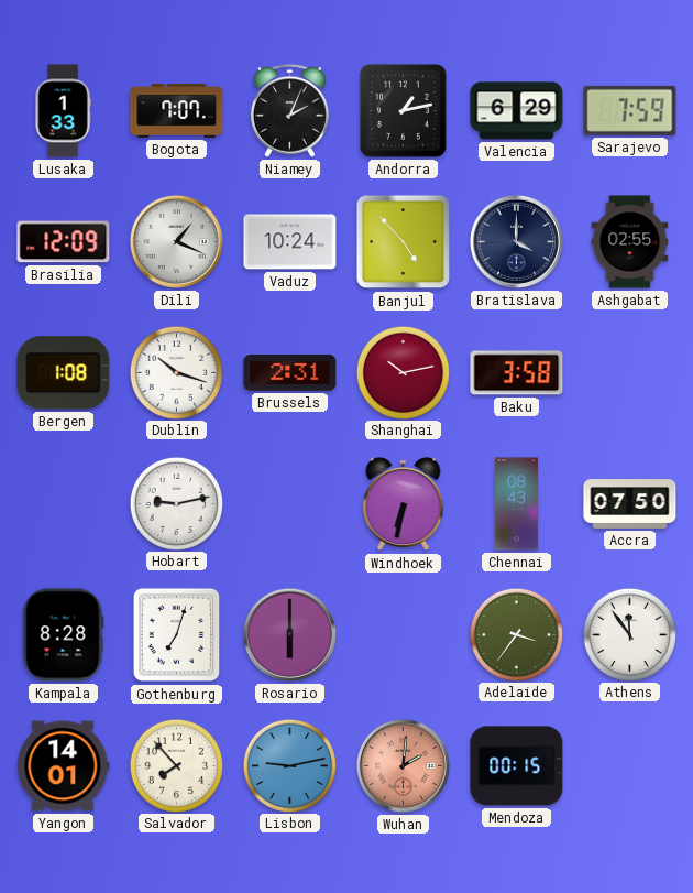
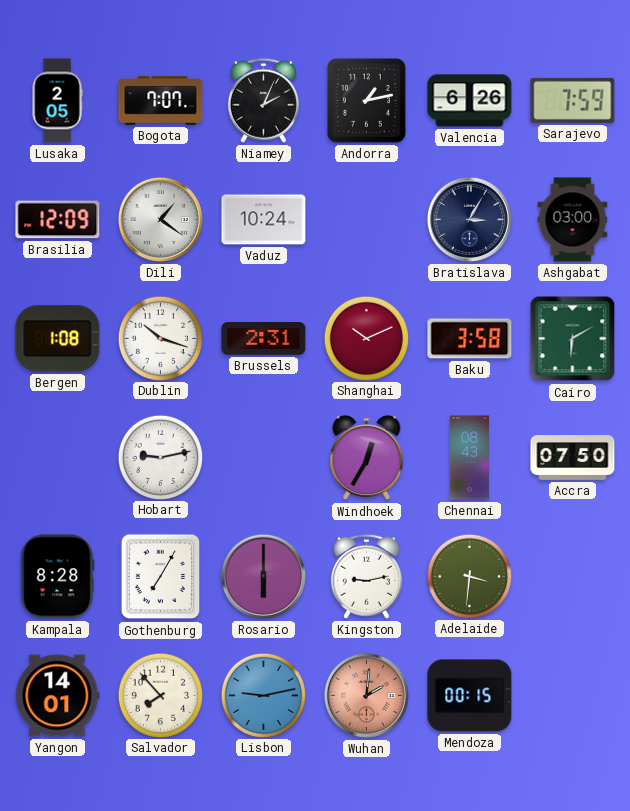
Lusaka: 1:33 -> 2:05 (57, 101)
Valencia: 6:29 -> 6:26 (470, 101)
Dili: 1:19 -> 1:21 (160, 219)
Banjul: 4:53 -> none (404, 242)
Bratislava: 4:00 -> 3:05 (469, 219)
Ashgabat: 02:55 -> 03:00 (573, 220)
Shanghai: 10:13 -> 10:11 (366, 338)
Cairo: none -> 6:10 (573, 339)
Windhoek: 6:32 -> 12:35 (367, 458)
Gothenburg: 7:03 -> 7:05 (161, 577)
Kingston: none -> 9:13 (366, 576)
Adelaide: 3:36 -> 3:31 (469, 576)
Athens: 11:54 -> none (629, 634)
